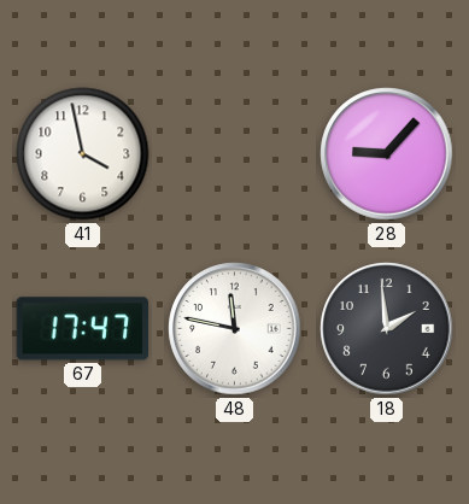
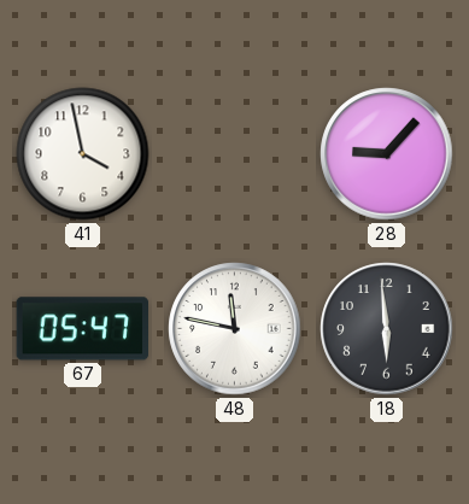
67: 17:47 -> 05:47 (83, 329)
18: 1:59 -> 5:59 (387, 329)
